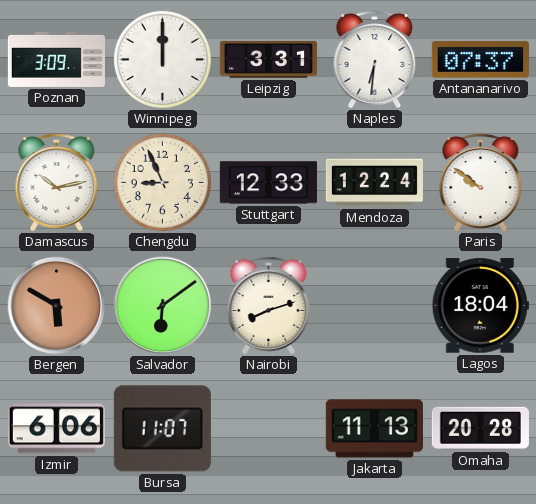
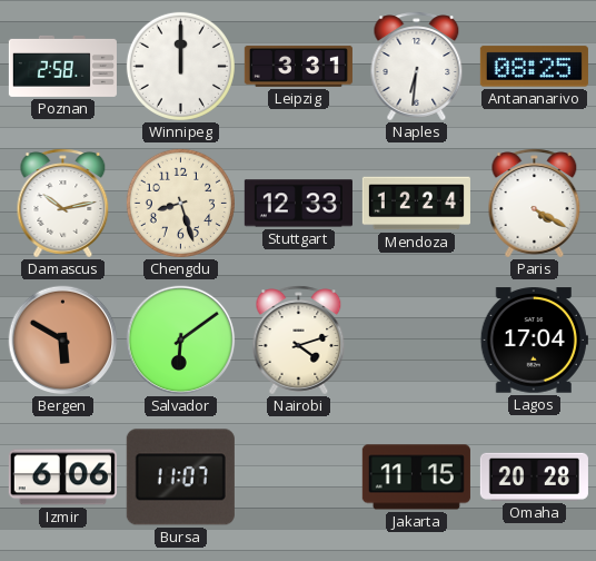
Poznan: 3:09 -> 2:58 (62, 66)
Antananarivo: 07:37 -> 08:25 (534, 67)
Chengdu: 8:56 -> 8:27 (180, 203)
Paris: 9:51 -> 4:20 (535, 204)
Nairobi: 8:12 -> 4:12 (299, 341)
Lagos: 18:04 -> 17:04 (534, 341)
Jakarta: 11:13 -> 11:15 (416, 478)
